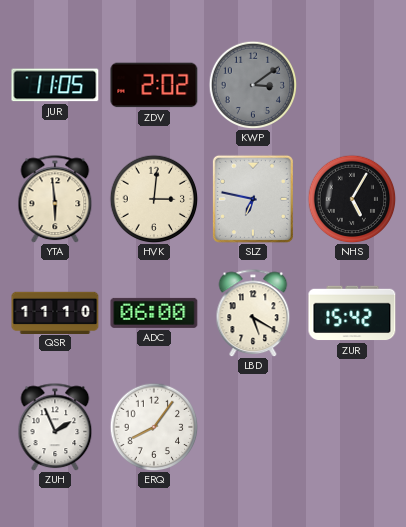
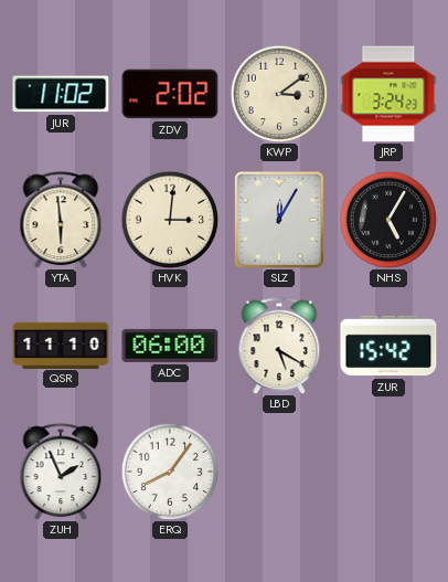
JUR: 11:05 -> 11:02 (61, 94)
KWP dial: grey -> cream (279, 94)
JRP: none -> 3:24 (388, 94)
SLZ: 6:47 -> 12:05 (279, 220)
